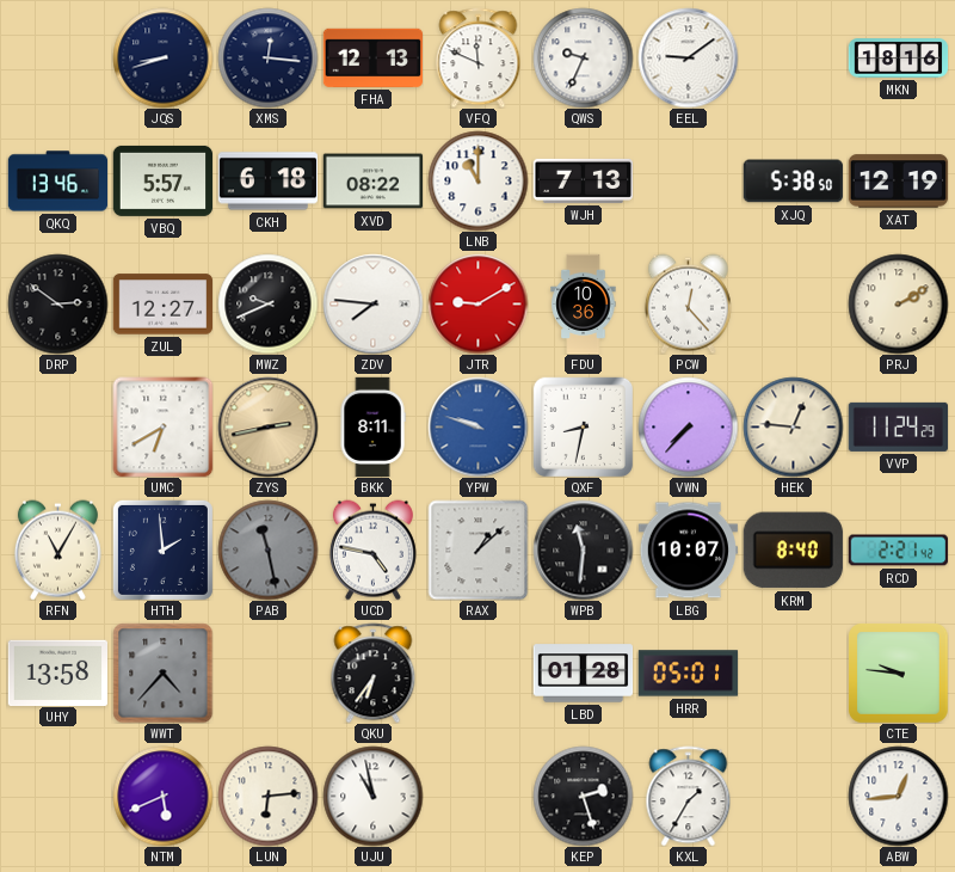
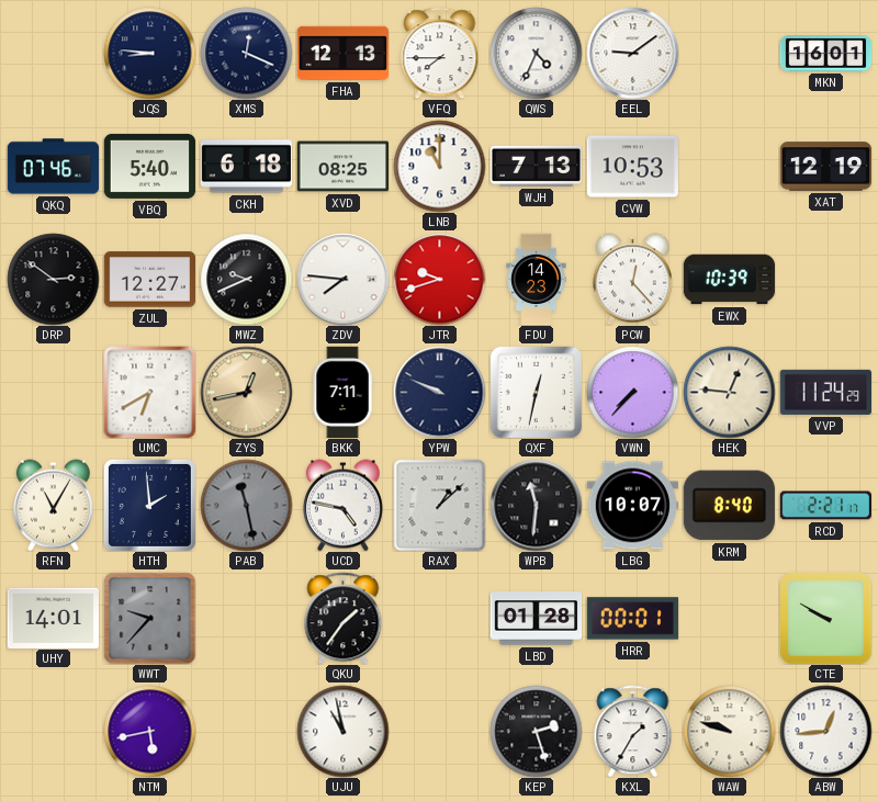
JQS: 8:42 -> 8:46 (149, 53)
XMS: 12:16 -> 12:19 (246, 53)
VFQ: 11:49 -> 7:45 (440, 53)
QWS: 9:34 -> 4:34 (536, 53)
MKN: 18:16 -> 16:01 (825, 54)
QKQ: 13:46 -> 07:46 (53, 167)
VBQ: 5:57 -> 5:40 (149, 166)
XVD: 08:22 -> 08:25 (342, 167)
CVW: none -> 10:53 (632, 167)
XJQ: 5:38 -> none (793, 182)
JTR: 9:10 -> 9:42 (439, 279)
FDU: 10:36 -> 14:23 (537, 279)
EWX: none -> 10:39 (729, 280)
PRJ: 2:10 -> none (898, 303)
ZYS: 2:43 -> 12:43 (246, 392)
BKK: 8:11 -> 7:11 (342, 392)
YPW: 9:48 -> 9:49 (439, 392)
YPW dial: blue -> navy (439, 392)
QXF: 8:32 -> 12:32 (536, 392)
RCD: 2:21:42 -> 2:21:17 (825, 506)
UHY: 13:58 -> 14:01 (53, 618)
WWT: 4:37 -> 9:37 (149, 618)
QKU: 6:36 -> 1:36 (344, 618)
HRR: 05:01 -> 00:01 (632, 619)
CTE: 9:46 -> 9:50 (826, 619)
NTM: 5:41 -> 5:43 (149, 731)
LUN: 6:14 -> none (267, 796)
WAW: none -> 9:48 (729, 731)
